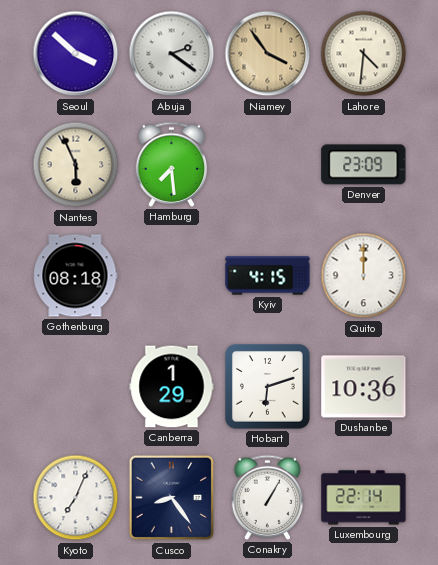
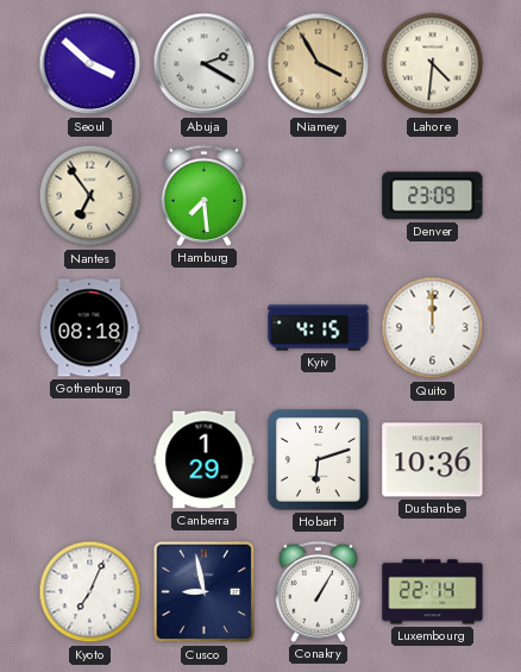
Abuja: 2:21 -> 2:20 (205, 64)
Niamey: 3:54 -> 3:55 (319, 64)
Nantes: 5:56 -> 6:54 (90, 196)
Cusco: 8:24 -> 8:58 (205, 592)
